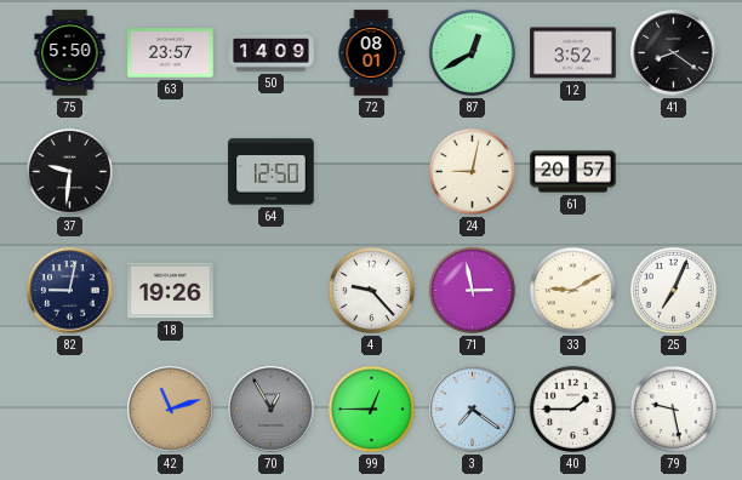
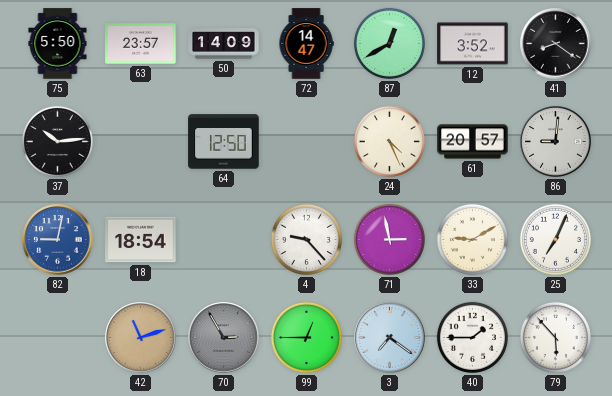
72: 08:01 -> 14:47 (306, 44)
37: 9:31 -> 10:14 (57, 141)
24: 9:02 -> 4:26 (389, 141)
86: none -> 9:01 (556, 142)
82 dial: navy -> blue (58, 240)
18: 19:26 -> 18:54 (141, 240)
70: 12:55 -> 2:55 (224, 338)
79: 9:28 -> 5:53 (555, 337)
